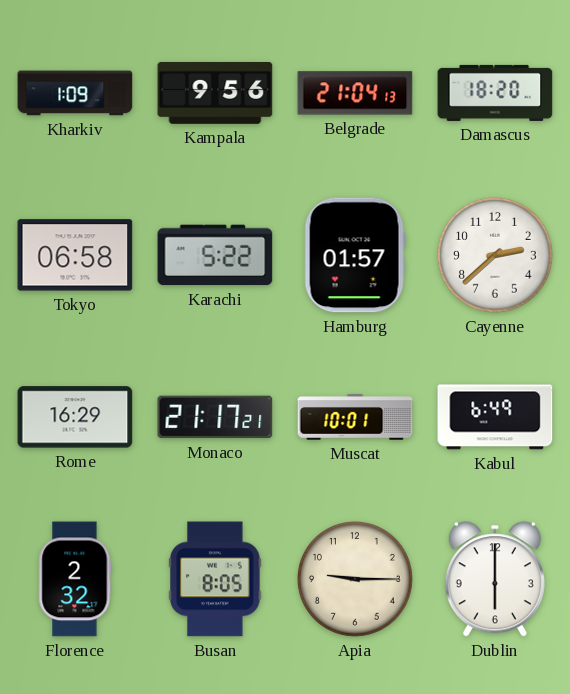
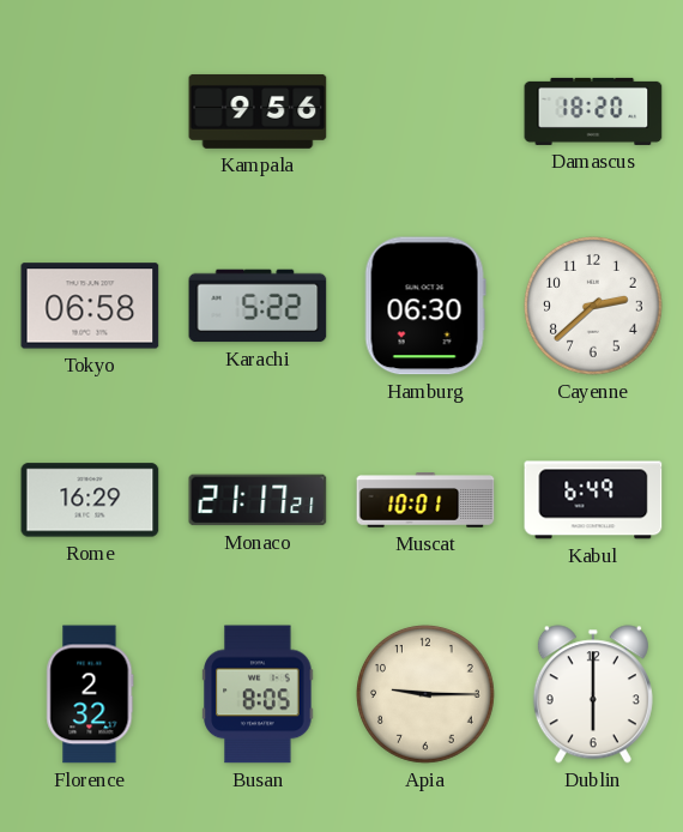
Kharkiv: 1:09 -> none (75, 93)
Belgrade: 21:04 -> none (355, 93)
Hamburg: 01:57 -> 06:30 (425, 306)
